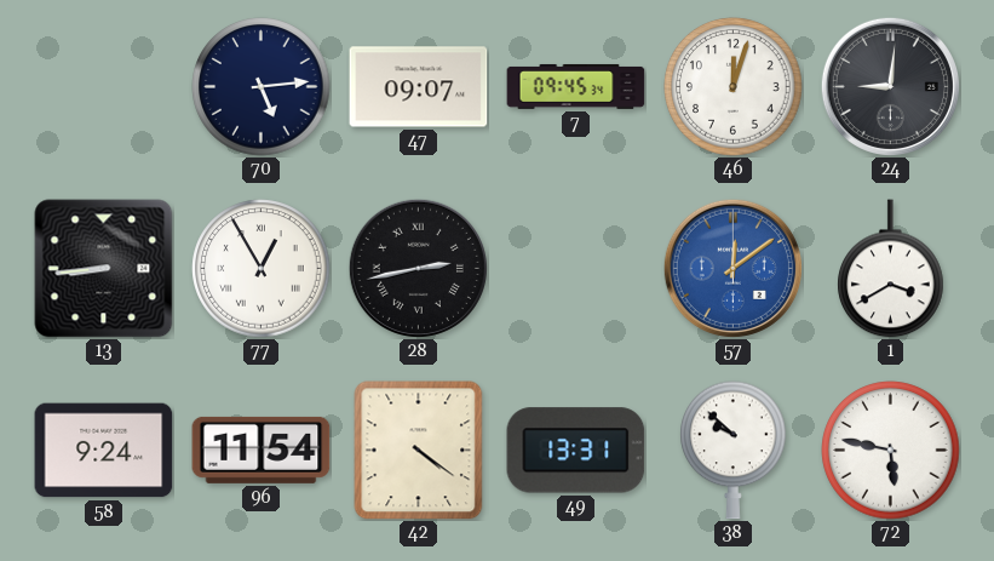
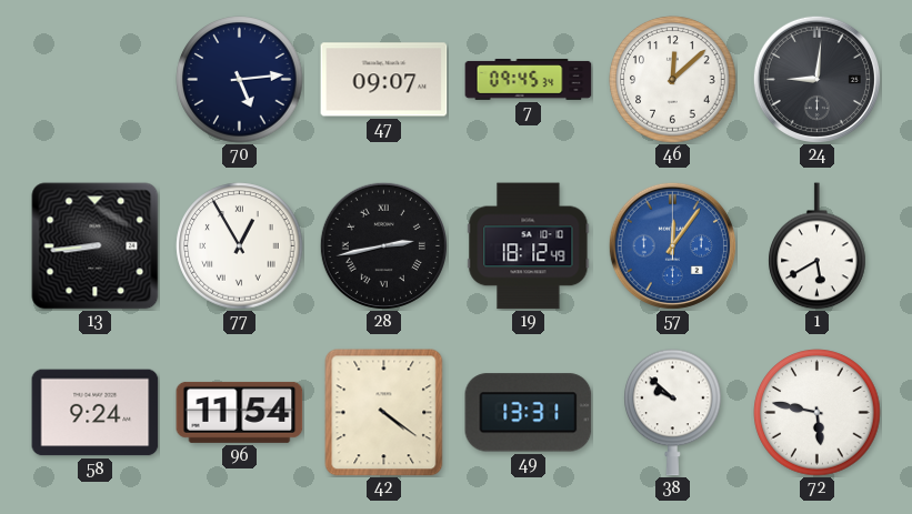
46: 12:03 -> 12:08 (673, 80)
19: none -> 18:12 (529, 246)
57: 12:09 -> 12:06 (672, 245)
1: 3:40 -> 5:40 (818, 246)
